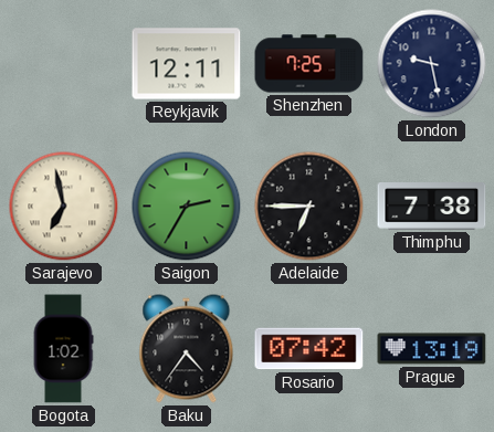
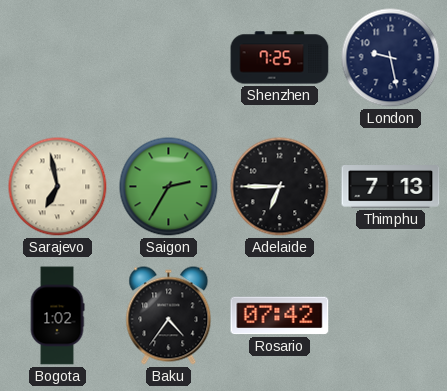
Reykjavik: 12:11 -> none (187, 64)
Thimphu: 7:38 -> 7:13 (391, 187)
Prague: 13:19 -> none (432, 349)
